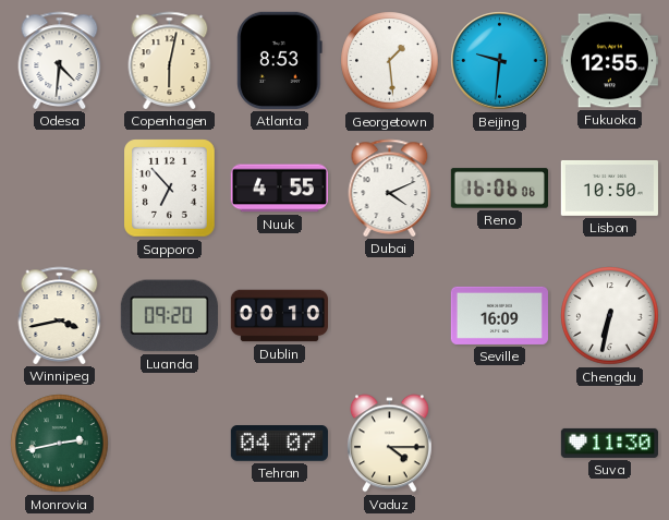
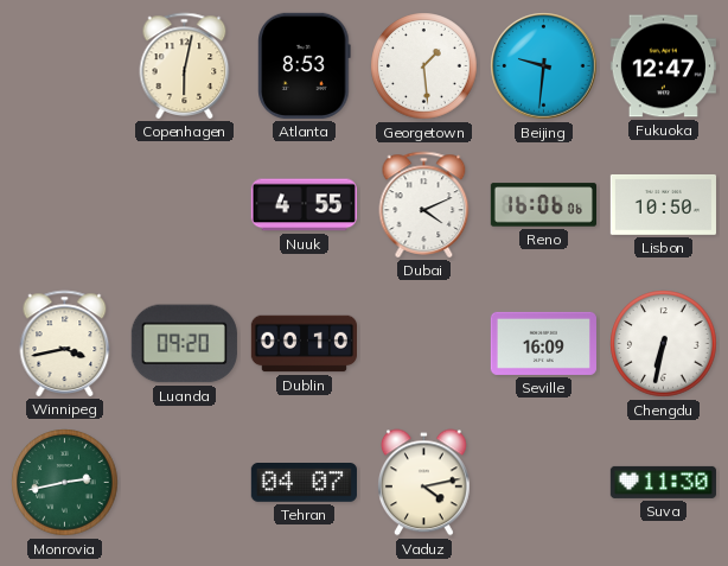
Odesa: 4:31 -> none (60, 60)
Fukuoka: 12:55 -> 12:47 (663, 66)
Sapporo: 6:53 -> none (170, 189)
Vaduz: 4:15 -> 4:13 (423, 483)
